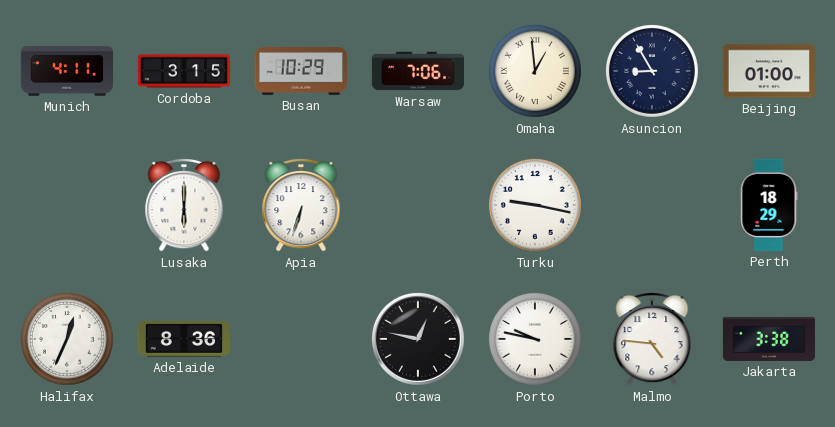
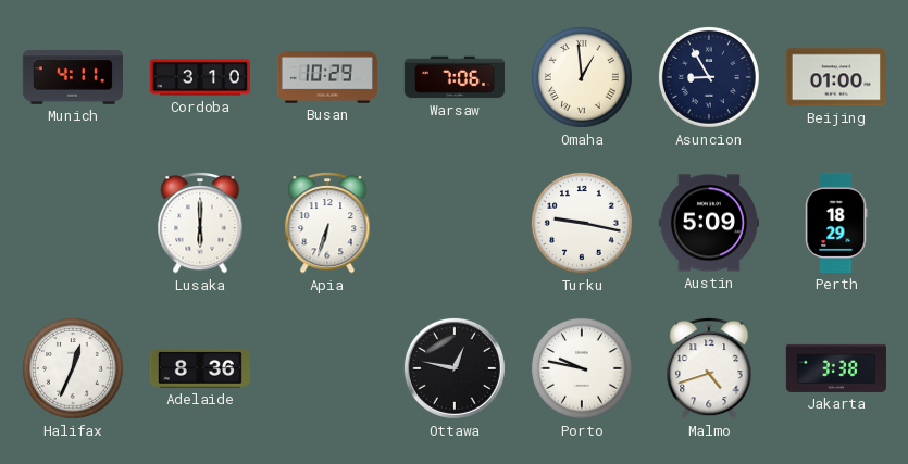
Cordoba: 3:15 -> 3:10 (199, 77)
Austin: none -> 5:09 (709, 223)
Malmo: 4:46 -> 4:42 (709, 368)
